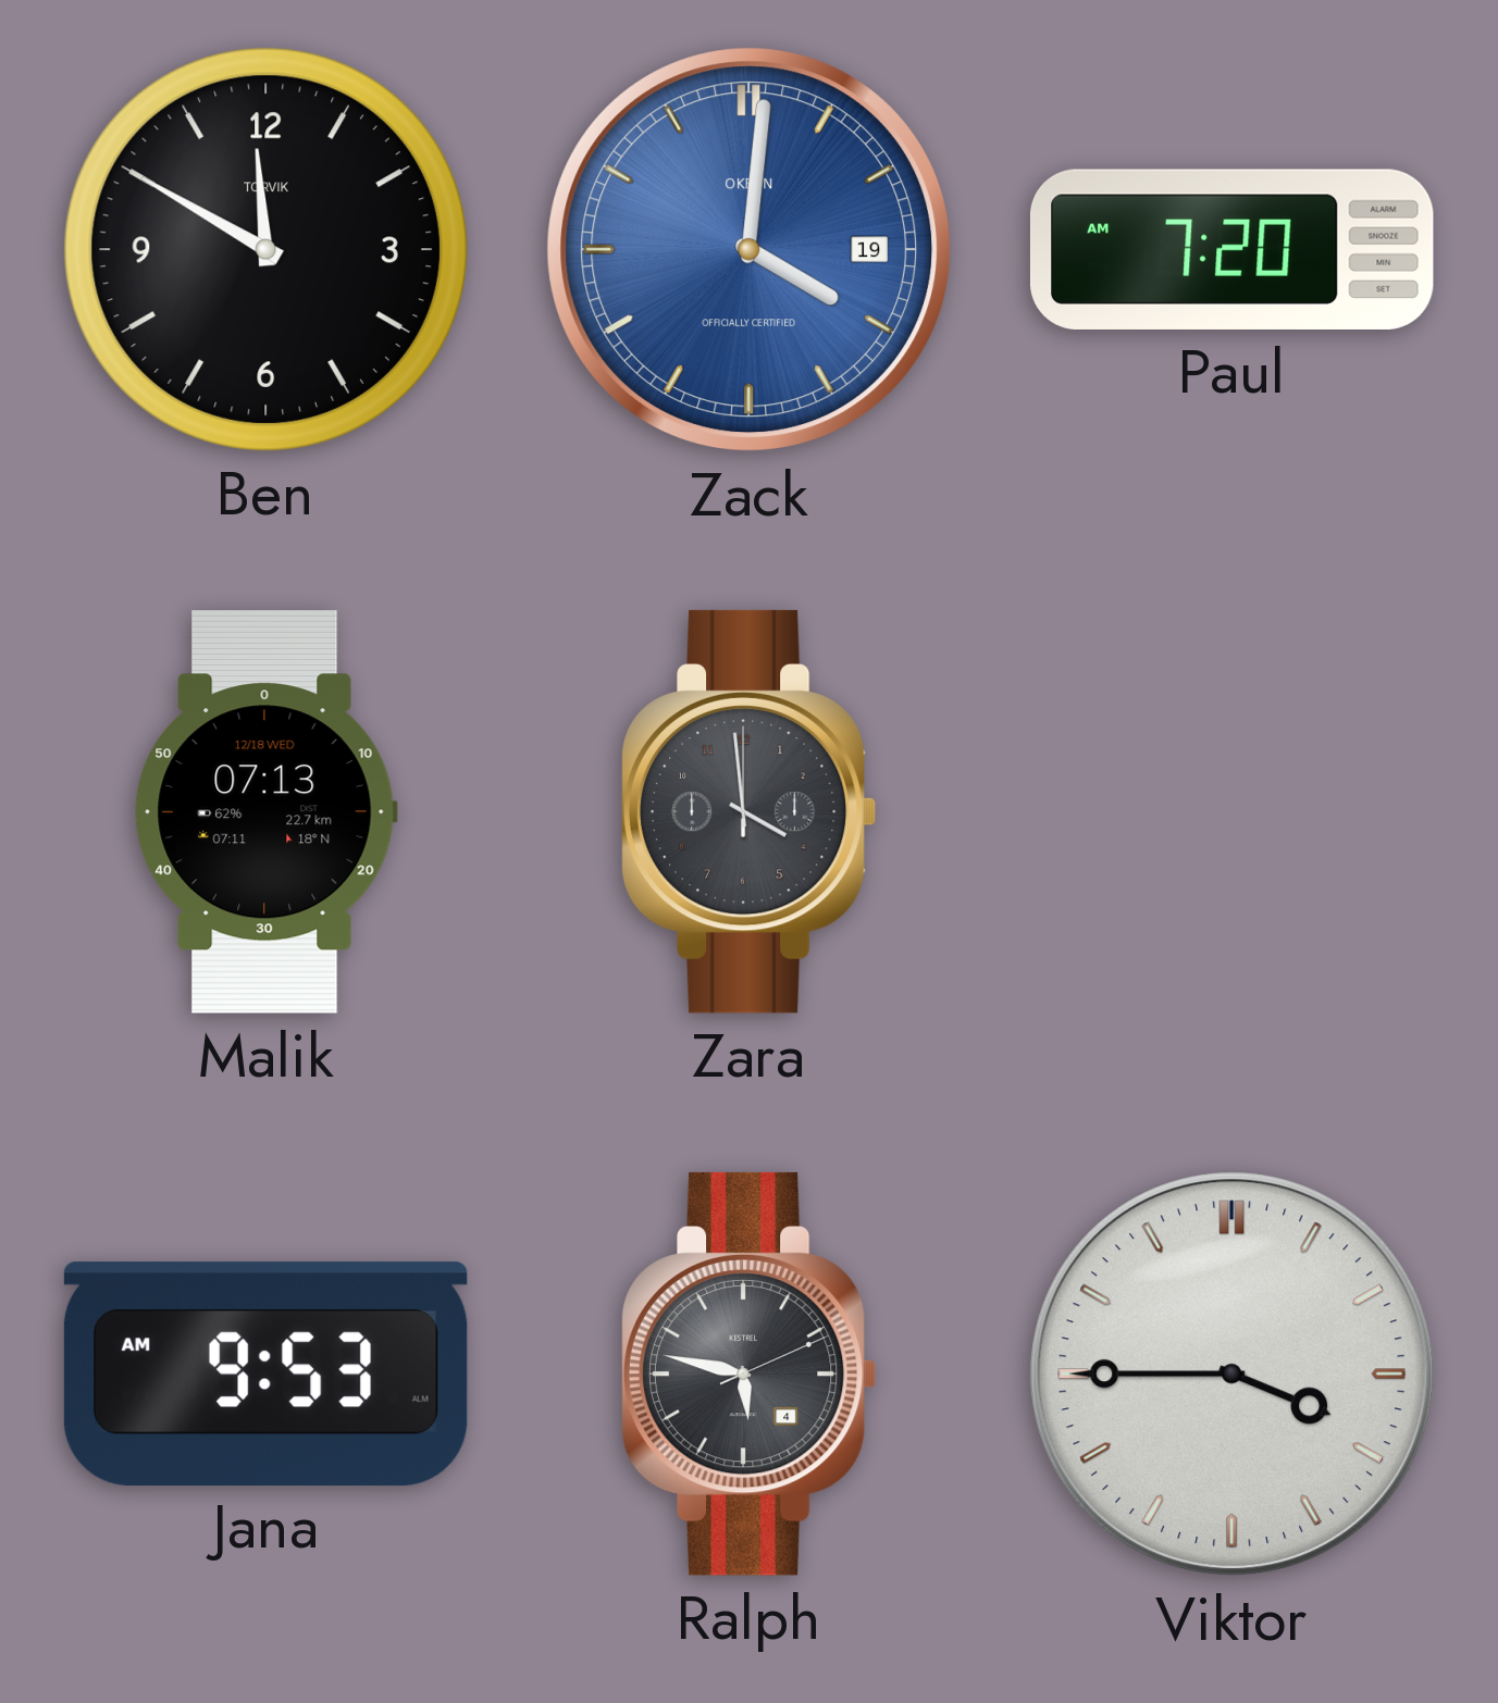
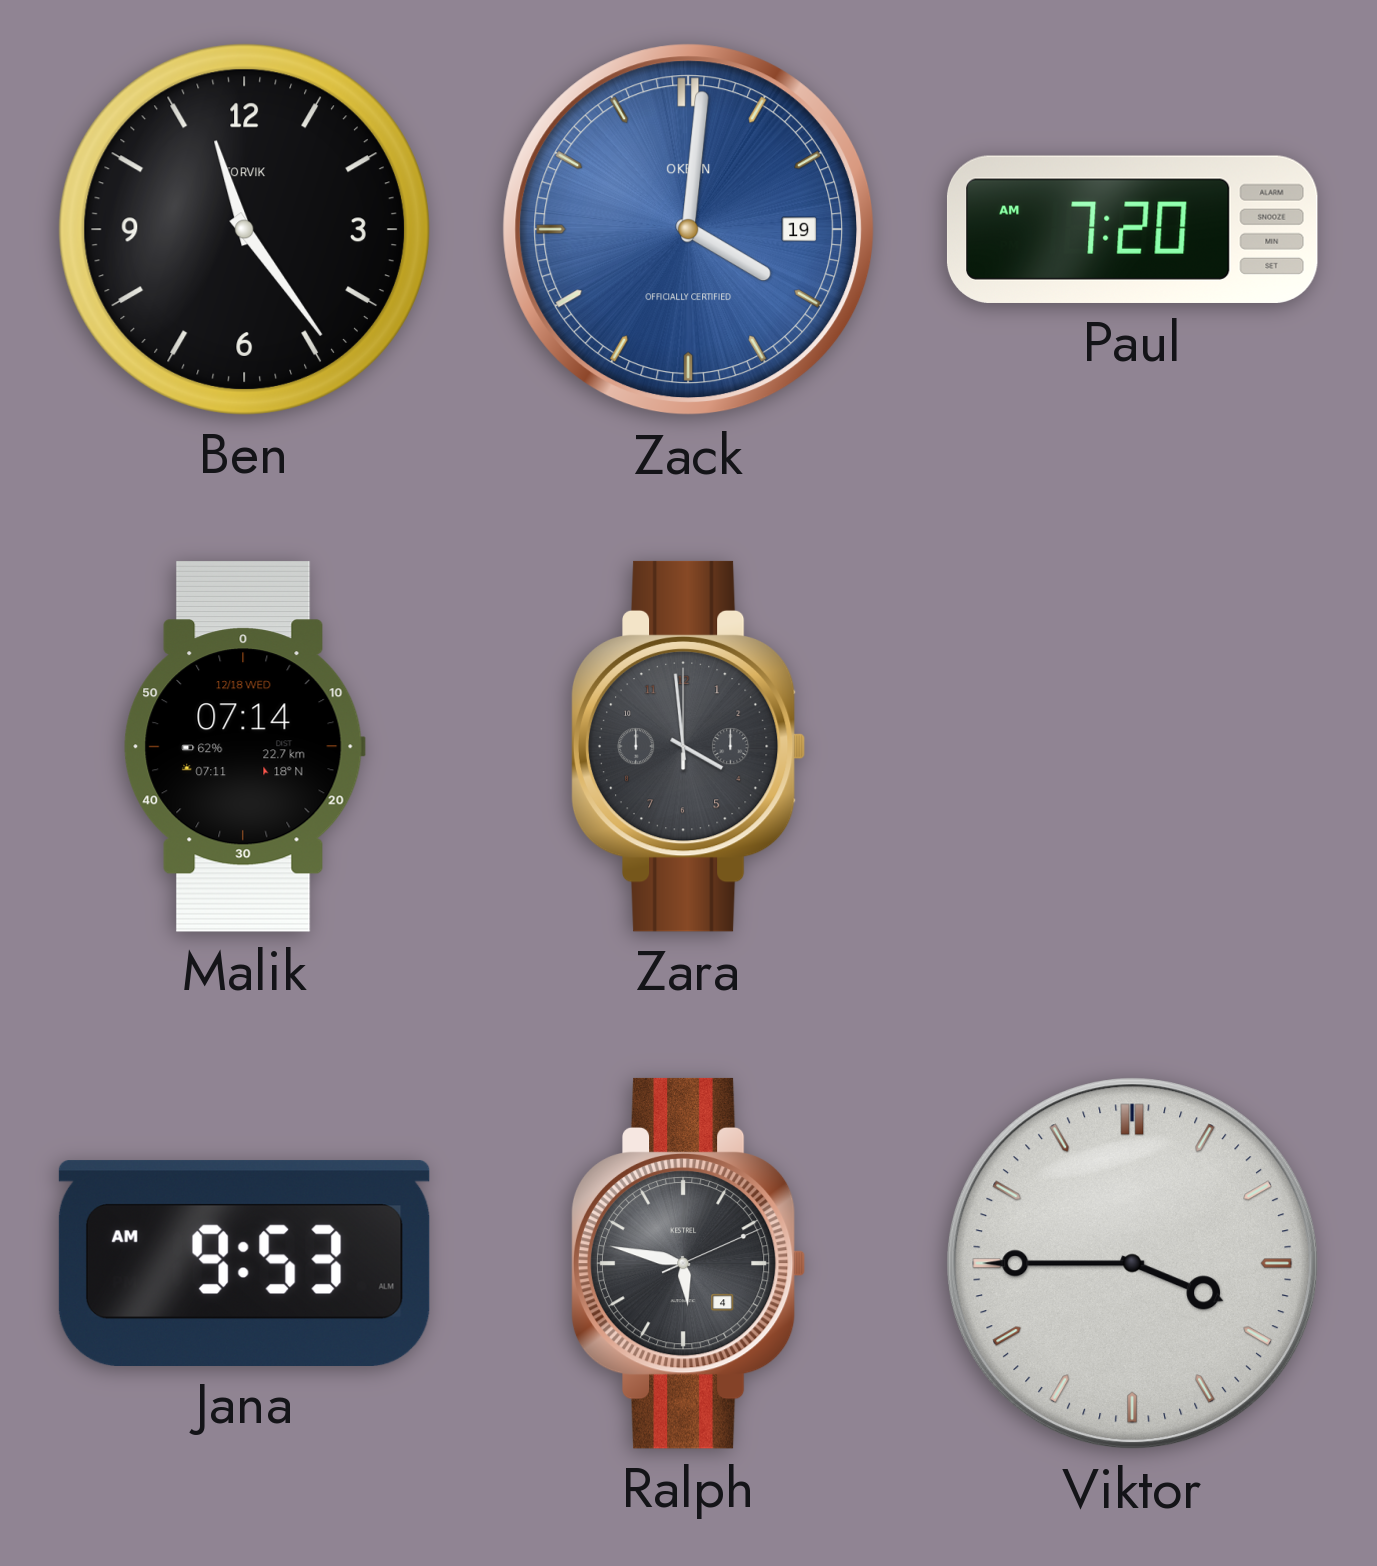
Ben: 11:50 -> 11:24 (244, 229)
Malik: 07:13 -> 07:14 (244, 746)
